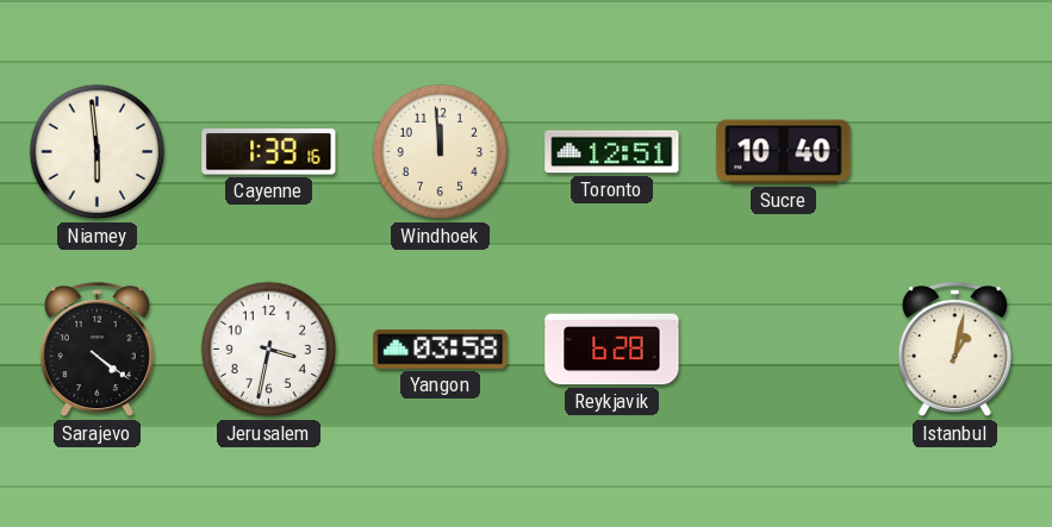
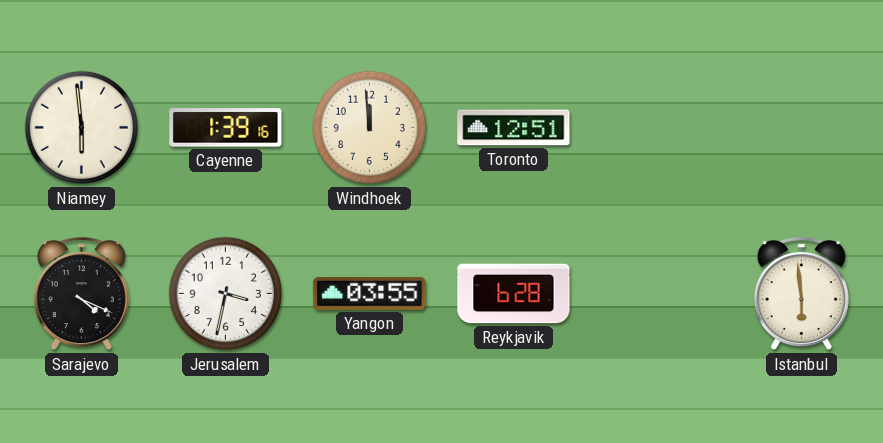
Sucre: 10:40 -> none (784, 152)
Sarajevo: 4:21 -> 4:19 (81, 294)
Yangon: 03:58 -> 03:55 (370, 293)
Istanbul: 1:02 -> 5:59 (801, 294)
